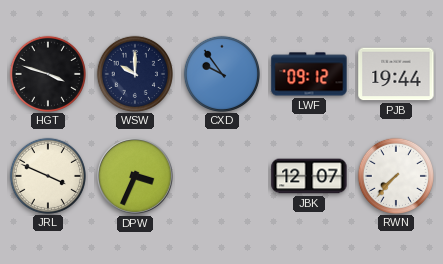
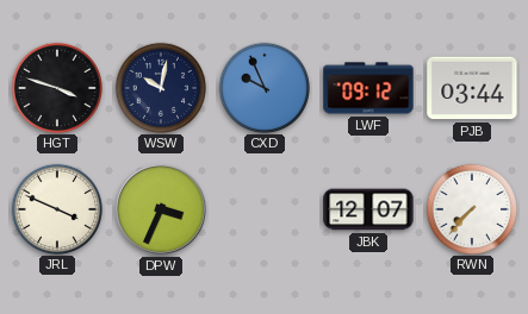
WSW: 10:00 -> 10:02 (160, 87)
CXD: 9:54 -> 9:56 (263, 87)
PJB: 19:44 -> 03:44 (472, 88)
